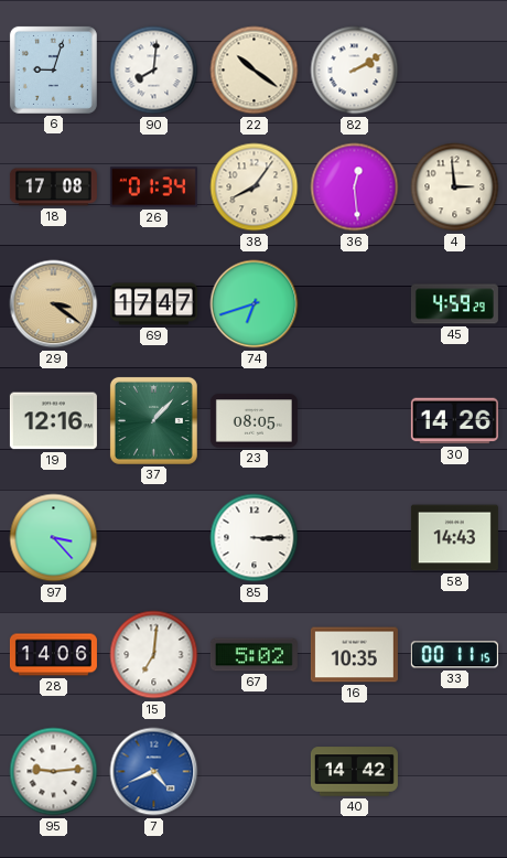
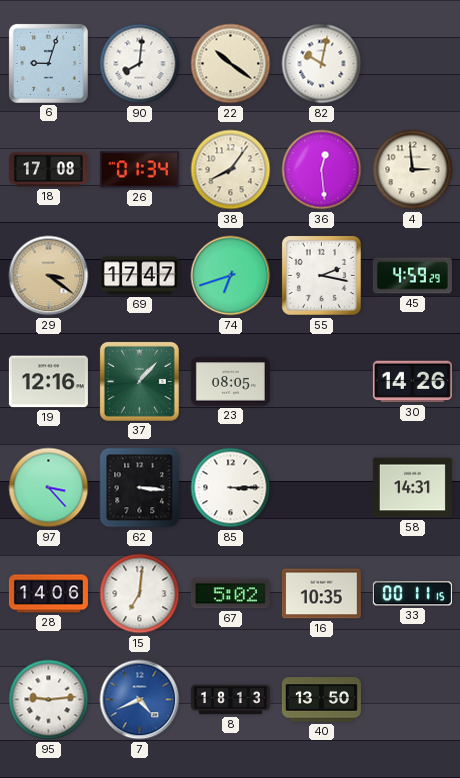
82: 2:10 -> 10:02 (322, 64)
55: none -> 2:17 (322, 276)
62: none -> 3:16 (140, 488)
58: 14:43 -> 14:31 (412, 488)
8: none -> 18:13 (230, 700)
40: 14:42 -> 13:50 (321, 700)
